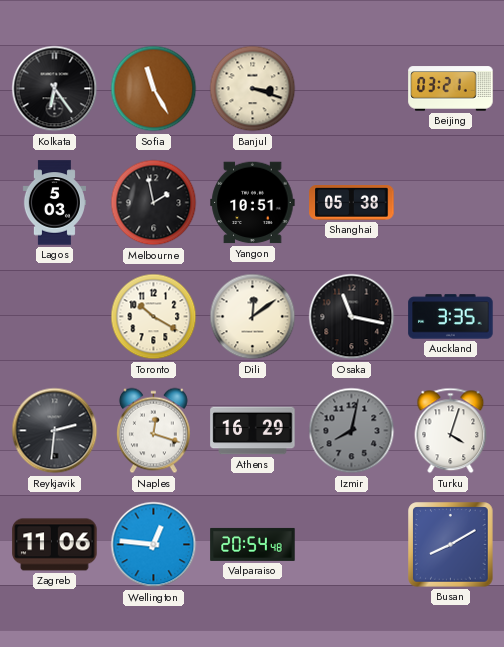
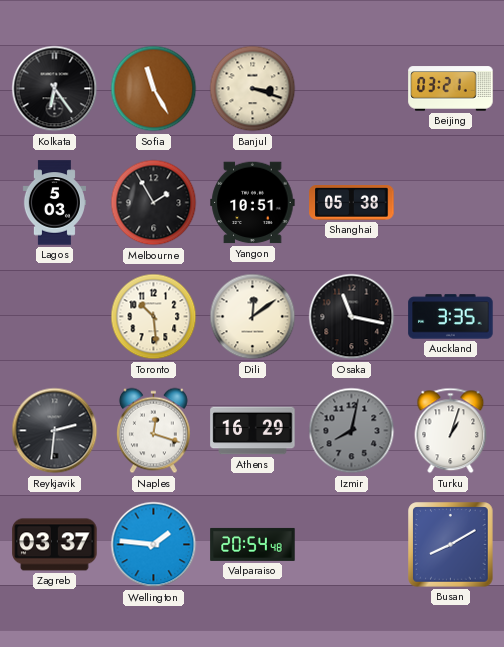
Melbourne: 1:58 -> 1:55 (154, 203)
Toronto: 10:20 -> 10:29 (154, 317)
Turku: 4:03 -> 1:03 (451, 431)
Zagreb: 11:06 -> 03:37 (55, 545)
Wellington: 12:46 -> 1:46 (154, 545)
